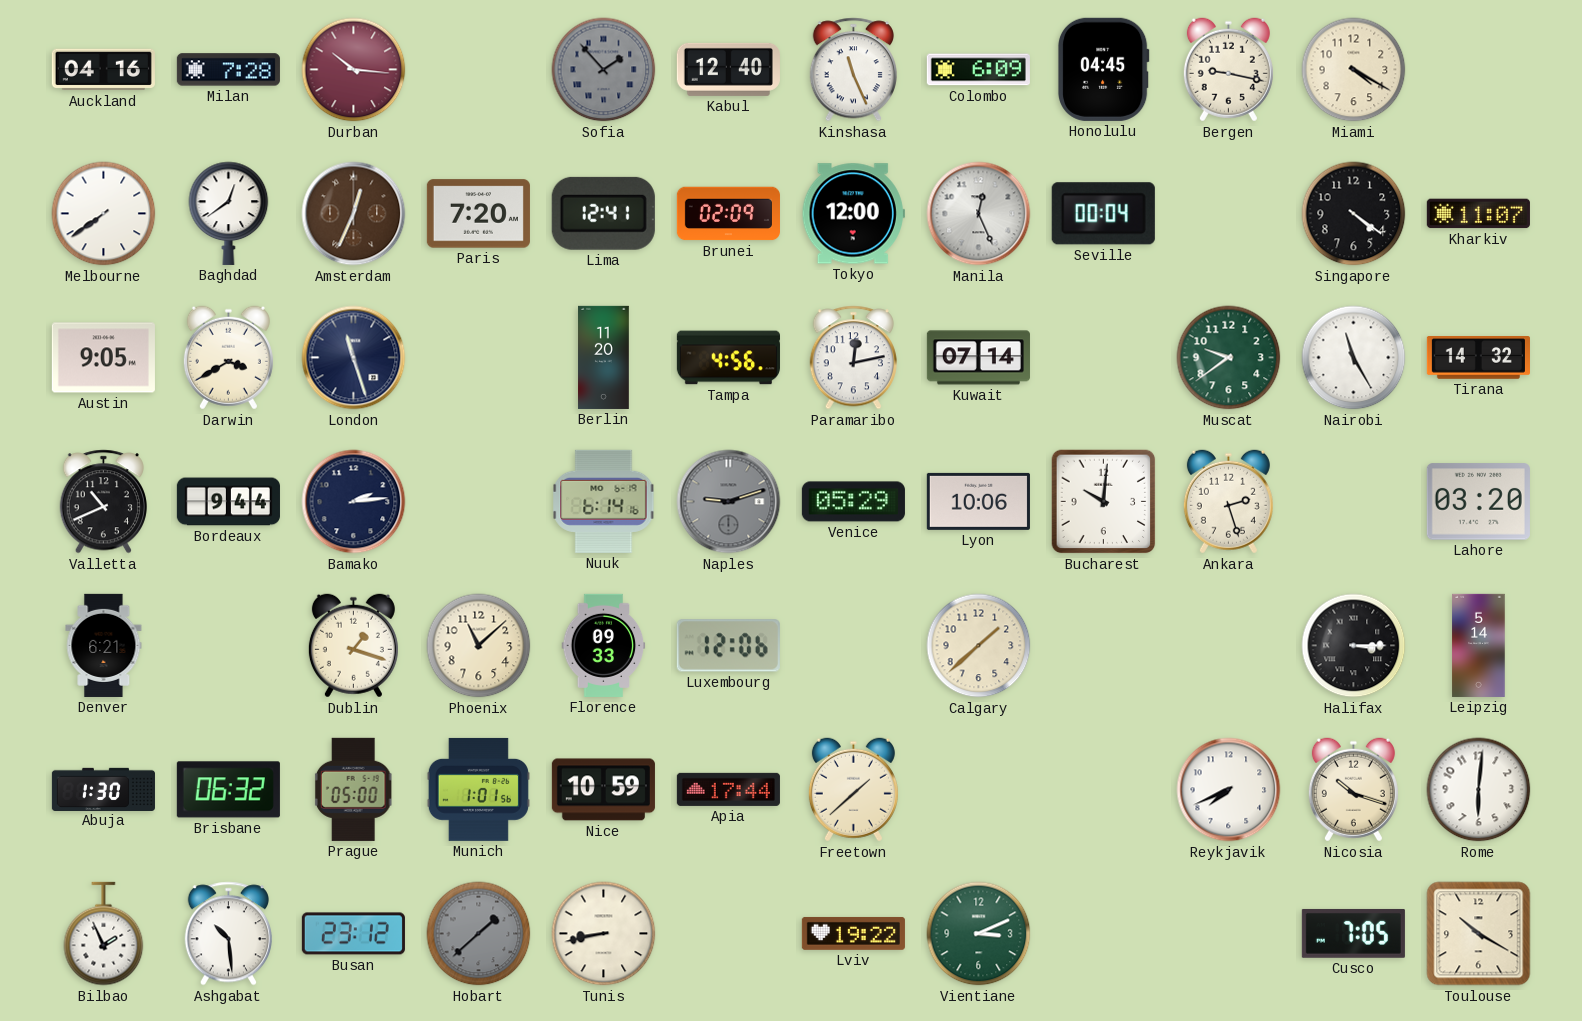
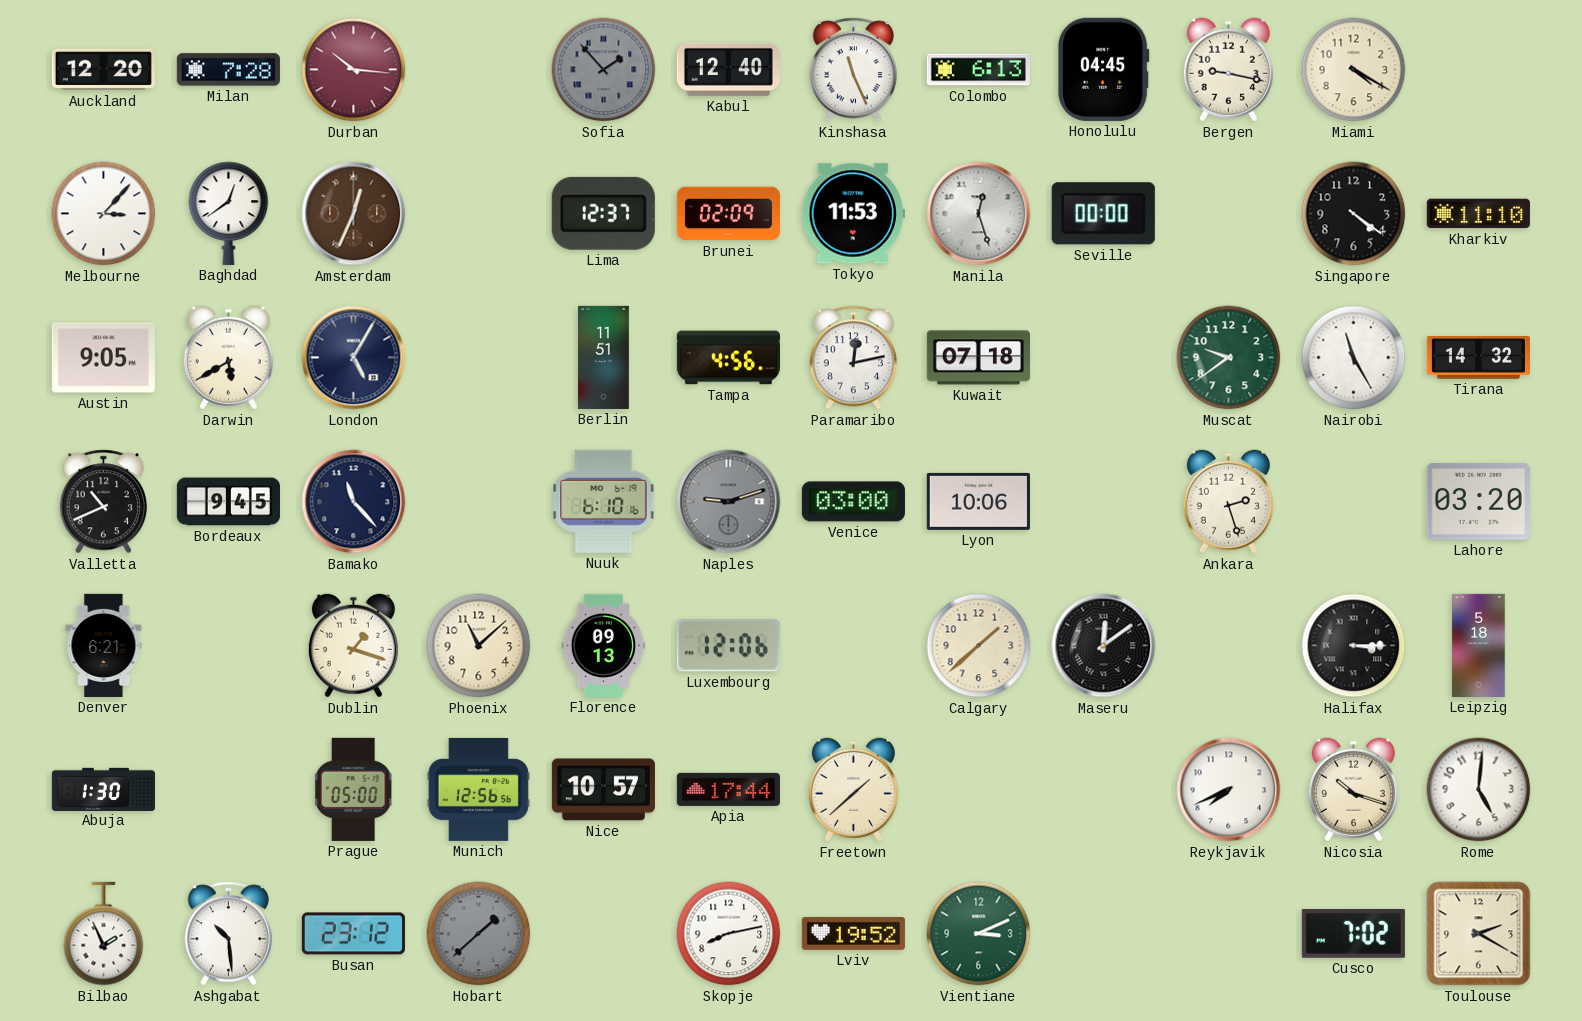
Auckland: 04:16 -> 12:20 (103, 70)
Colombo: 6:09 -> 6:13 (978, 70)
Melbourne: 7:39 -> 3:07 (104, 214)
Paris: 7:20 -> none (478, 214)
Lima: 12:41 -> 12:37 (603, 213)
Tokyo: 12:00 -> 11:53 (853, 214)
Manila: 12:26 -> 12:27 (979, 214)
Seville: 00:04 -> 00:00 (1103, 214)
Kharkiv: 11:07 -> 11:10 (1478, 214)
Darwin: 3:40 -> 5:40 (228, 358)
London: 11:27 -> 5:05 (354, 358)
Berlin: 11:20 -> 11:51 (604, 357)
Kuwait: 07:14 -> 07:18 (978, 358)
Bordeaux: 9:44 -> 9:45 (228, 502)
Bamako: 2:14 -> 11:23 (354, 502)
Nuuk: 6:14 -> 6:10 (604, 501)
Venice: 05:29 -> 03:00 (853, 502)
Bucharest: 10:01 -> none (1104, 502)
Florence: 09:33 -> 09:13 (604, 645)
Maseru: none -> 12:09 (1104, 646)
Leipzig: 5:14 -> 5:18 (1479, 645)
Brisbane: 06:32 -> none (228, 790)
Munich: 1:01 -> 12:56 (478, 789)
Nice: 10:59 -> 10:57 (603, 790)
Rome: 6:01 -> 5:01 (1479, 790)
Tunis: 8:43 -> none (604, 934)
Skopje: none -> 8:13 (729, 934)
Lviv: 19:22 -> 19:52 (853, 933)
Cusco: 7:05 -> 7:02 (1353, 933)
Toulouse: 10:20 -> 2:20 (1479, 934)
